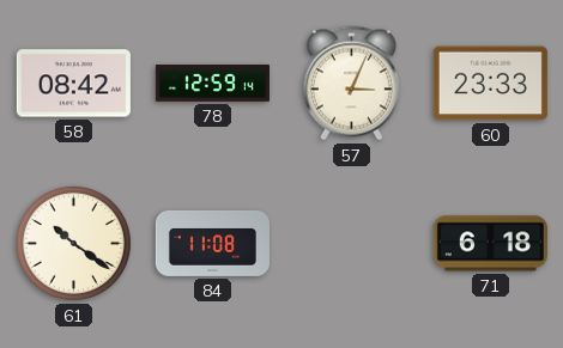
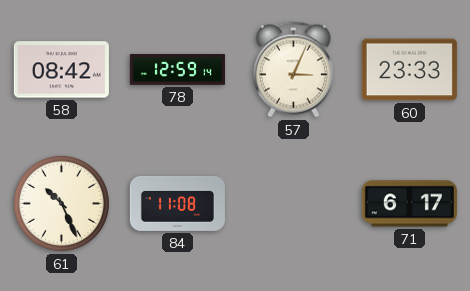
61: 10:21 -> 10:26 (61, 203)
71: 6:18 -> 6:17 (409, 204)
